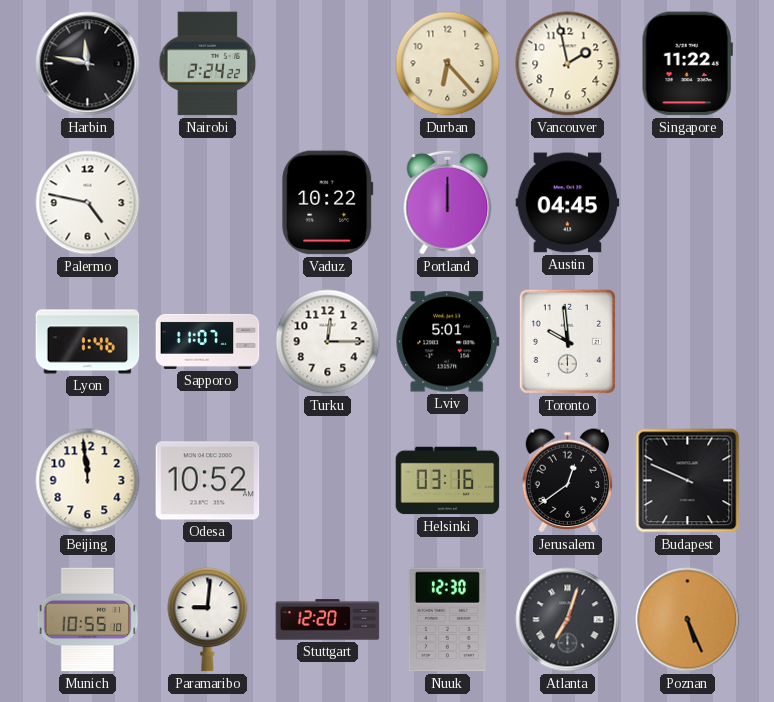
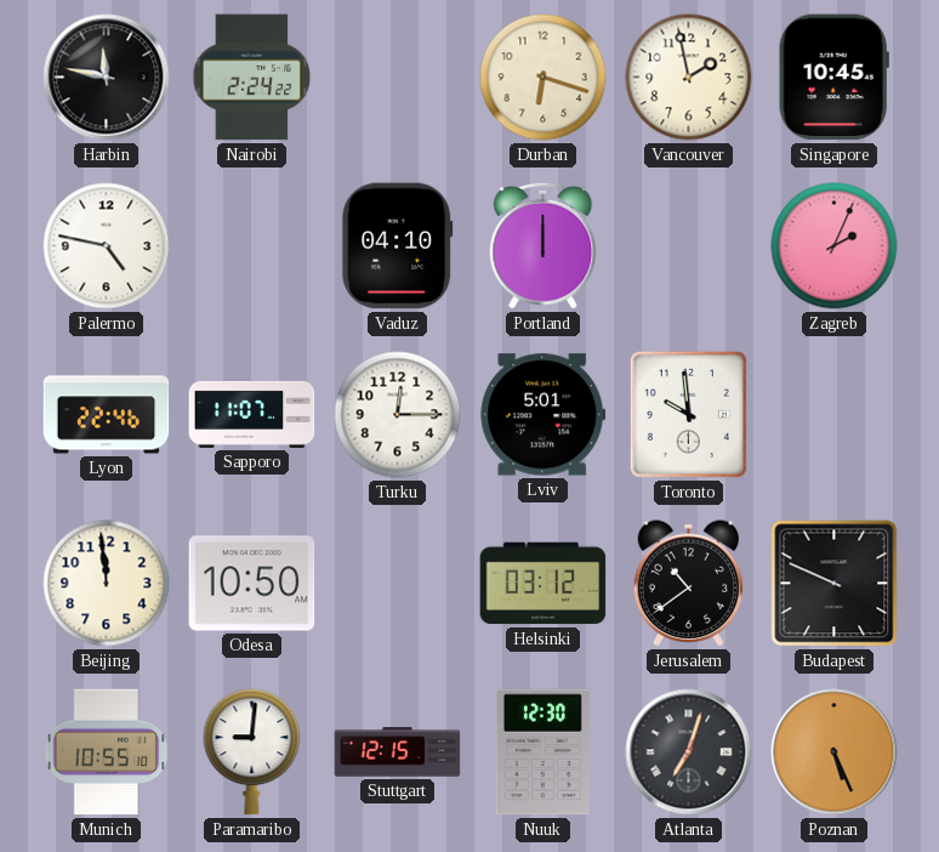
Durban: 6:23 -> 6:18 (544, 78)
Singapore: 11:22 -> 10:45 (833, 78)
Vaduz: 10:22 -> 04:10 (398, 246)
Austin: 04:45 -> none (568, 203)
Zagreb: none -> 2:04 (835, 246)
Lyon: 1:46 -> 22:46 (107, 415)
Odesa: 10:52 -> 10:50 (252, 584)
Helsinki: 03:16 -> 03:12 (544, 584)
Jerusalem: 12:39 -> 10:39 (689, 584)
Stuttgart: 12:20 -> 12:15 (398, 752)
